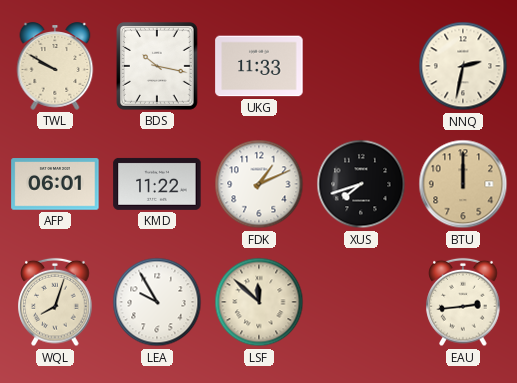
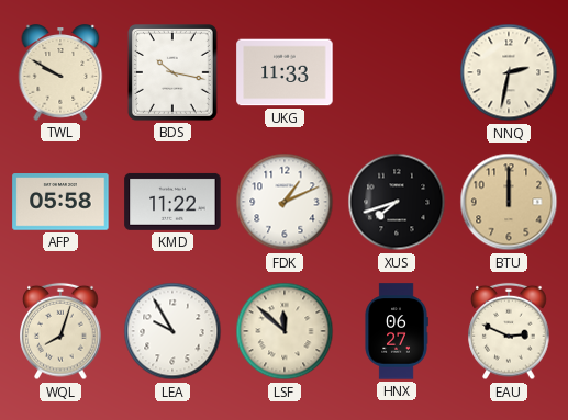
AFP: 06:01 -> 05:58 (60, 202)
HNX: none -> 06:27 (397, 331)
EAU: 2:44 -> 2:49 (509, 331)
